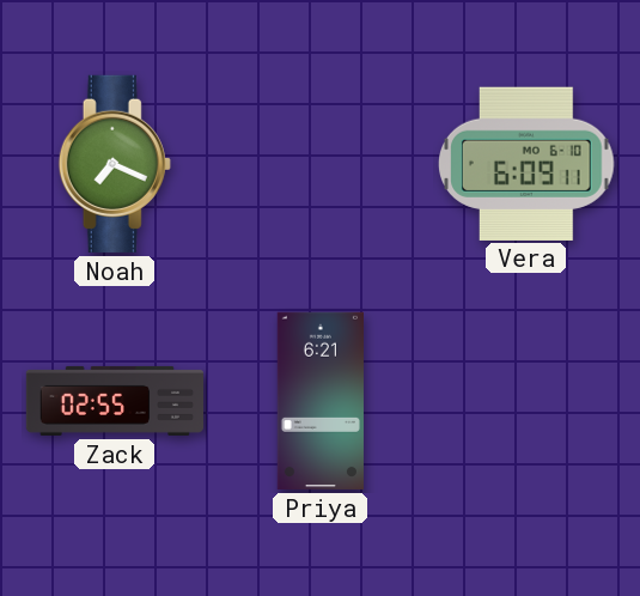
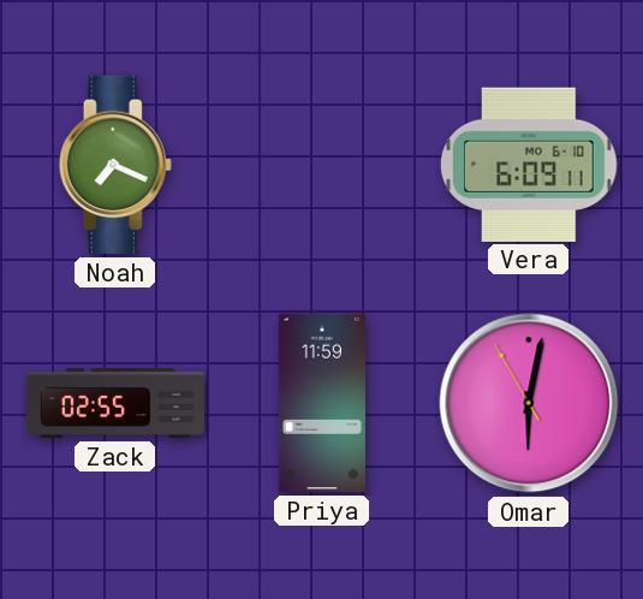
Priya: 6:21 -> 11:59 (322, 403)
Omar: none -> 6:01 (529, 403)
